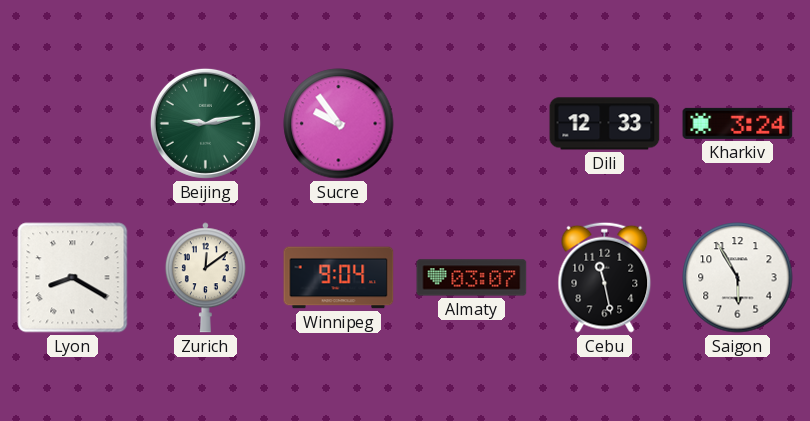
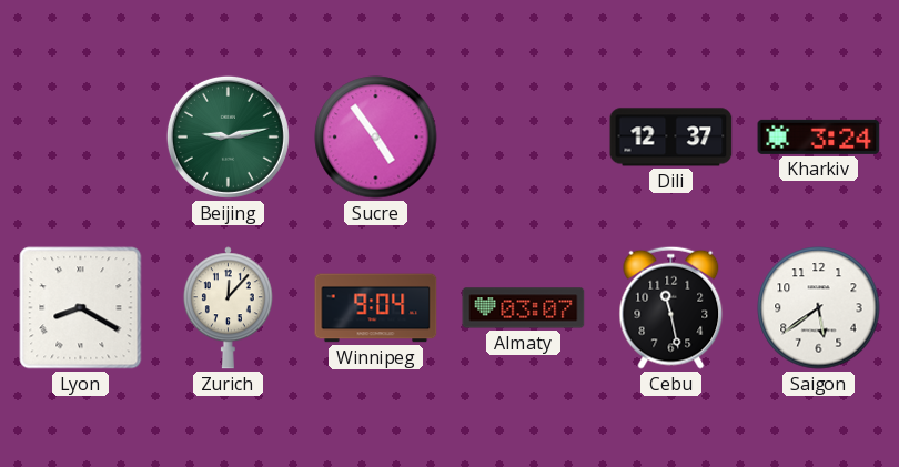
Sucre: 9:54 -> 4:54 (376, 138)
Dili: 12:33 -> 12:37 (671, 138)
Zurich: 12:09 -> 12:07 (228, 308)
Saigon: 5:55 -> 5:39 (819, 308)
